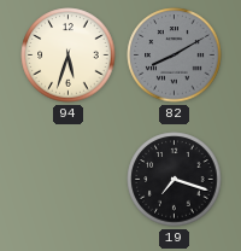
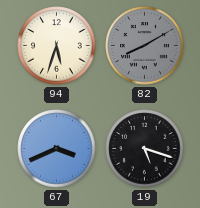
67: none -> 3:41 (57, 149)
19: 7:18 -> 5:18 (145, 149)
